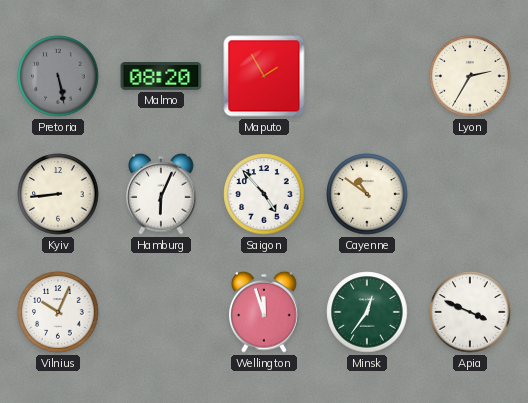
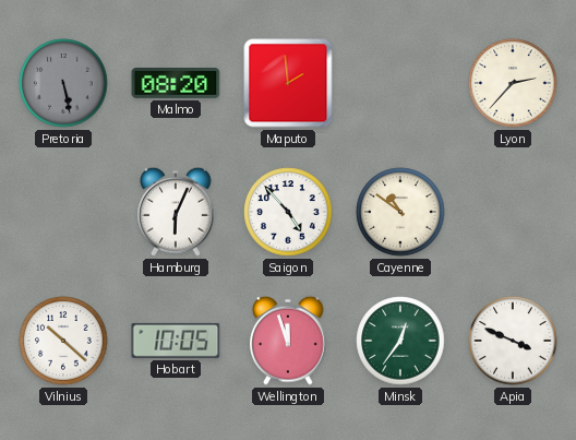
Maputo: 1:55 -> 1:59 (288, 83)
Lyon: 2:35 -> 2:37 (513, 83)
Kyiv: 8:44 -> none (58, 194)
Vilnius: 10:04 -> 10:22 (63, 341)
Hobart: none -> 10:05 (176, 341)
